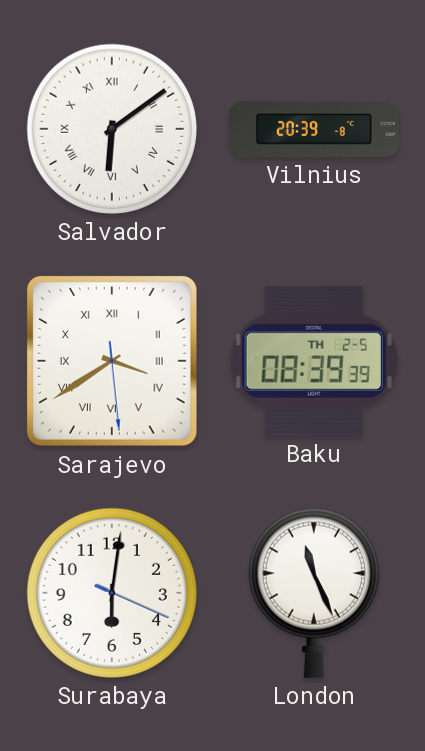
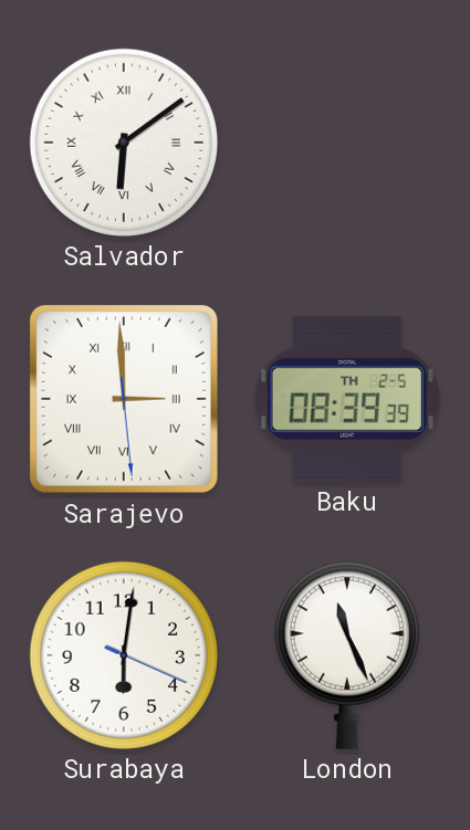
Vilnius: 20:39 -> none (315, 129)
Sarajevo: 3:39 -> 2:59 (124, 399)
